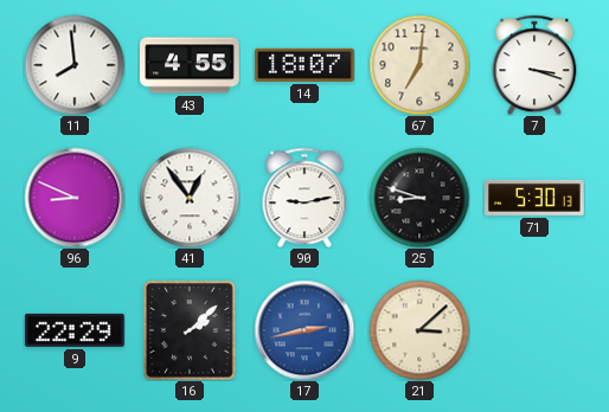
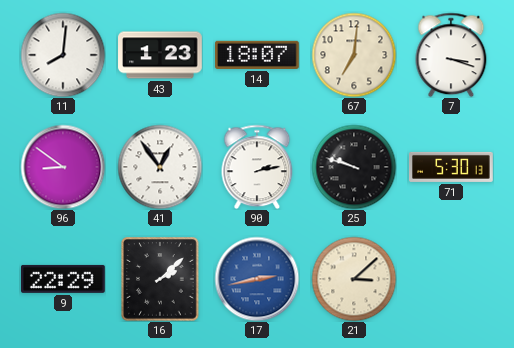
11: 7:59 -> 8:01 (63, 55)
43: 4:55 -> 1:23 (160, 55)
96: 8:49 -> 8:51 (63, 167)
90: 9:13 -> 2:13 (257, 167)
25: 8:48 -> 9:48 (354, 167)
